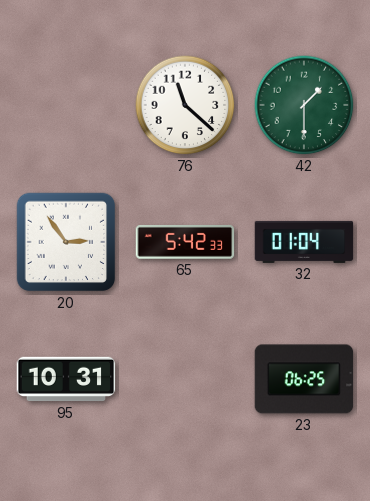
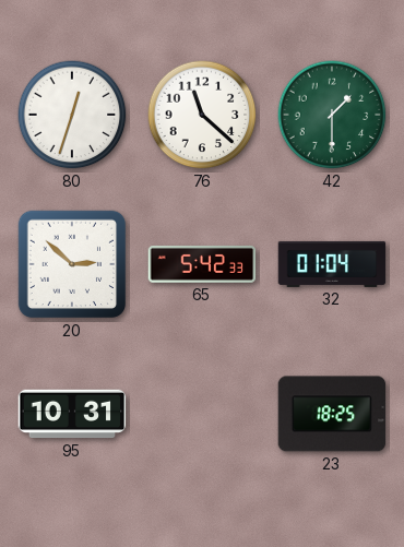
80: none -> 12:33 (72, 115)
20: 2:54 -> 2:52 (72, 264)
23: 06:25 -> 18:25 (332, 414)
